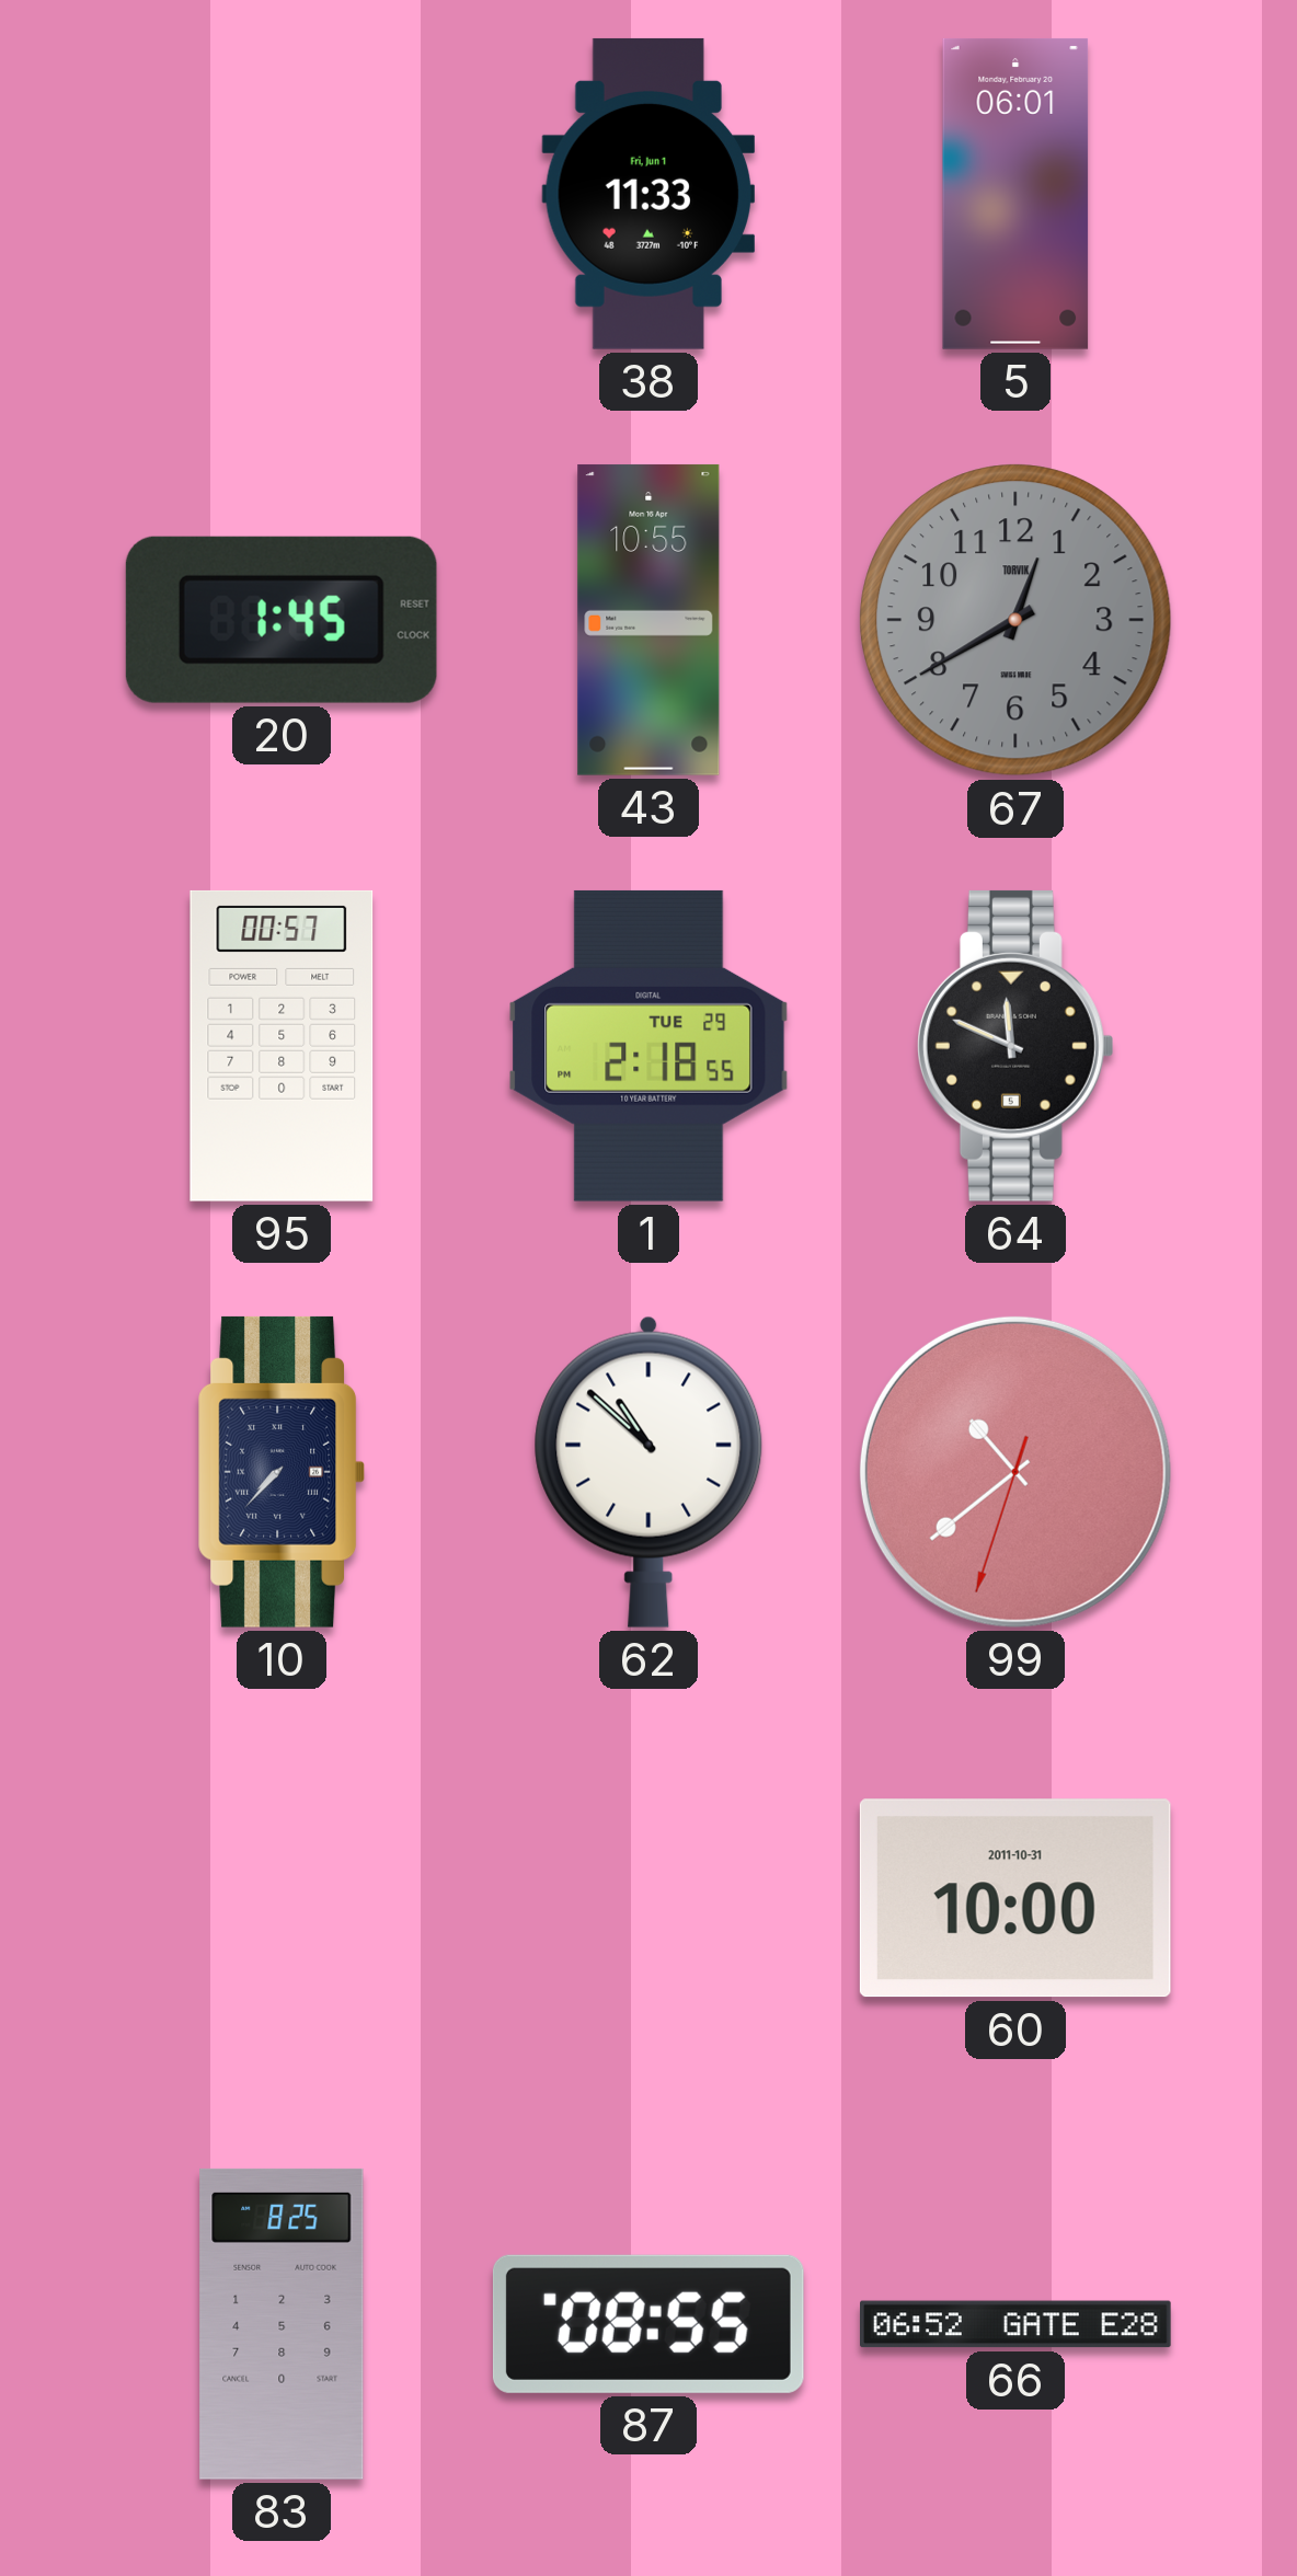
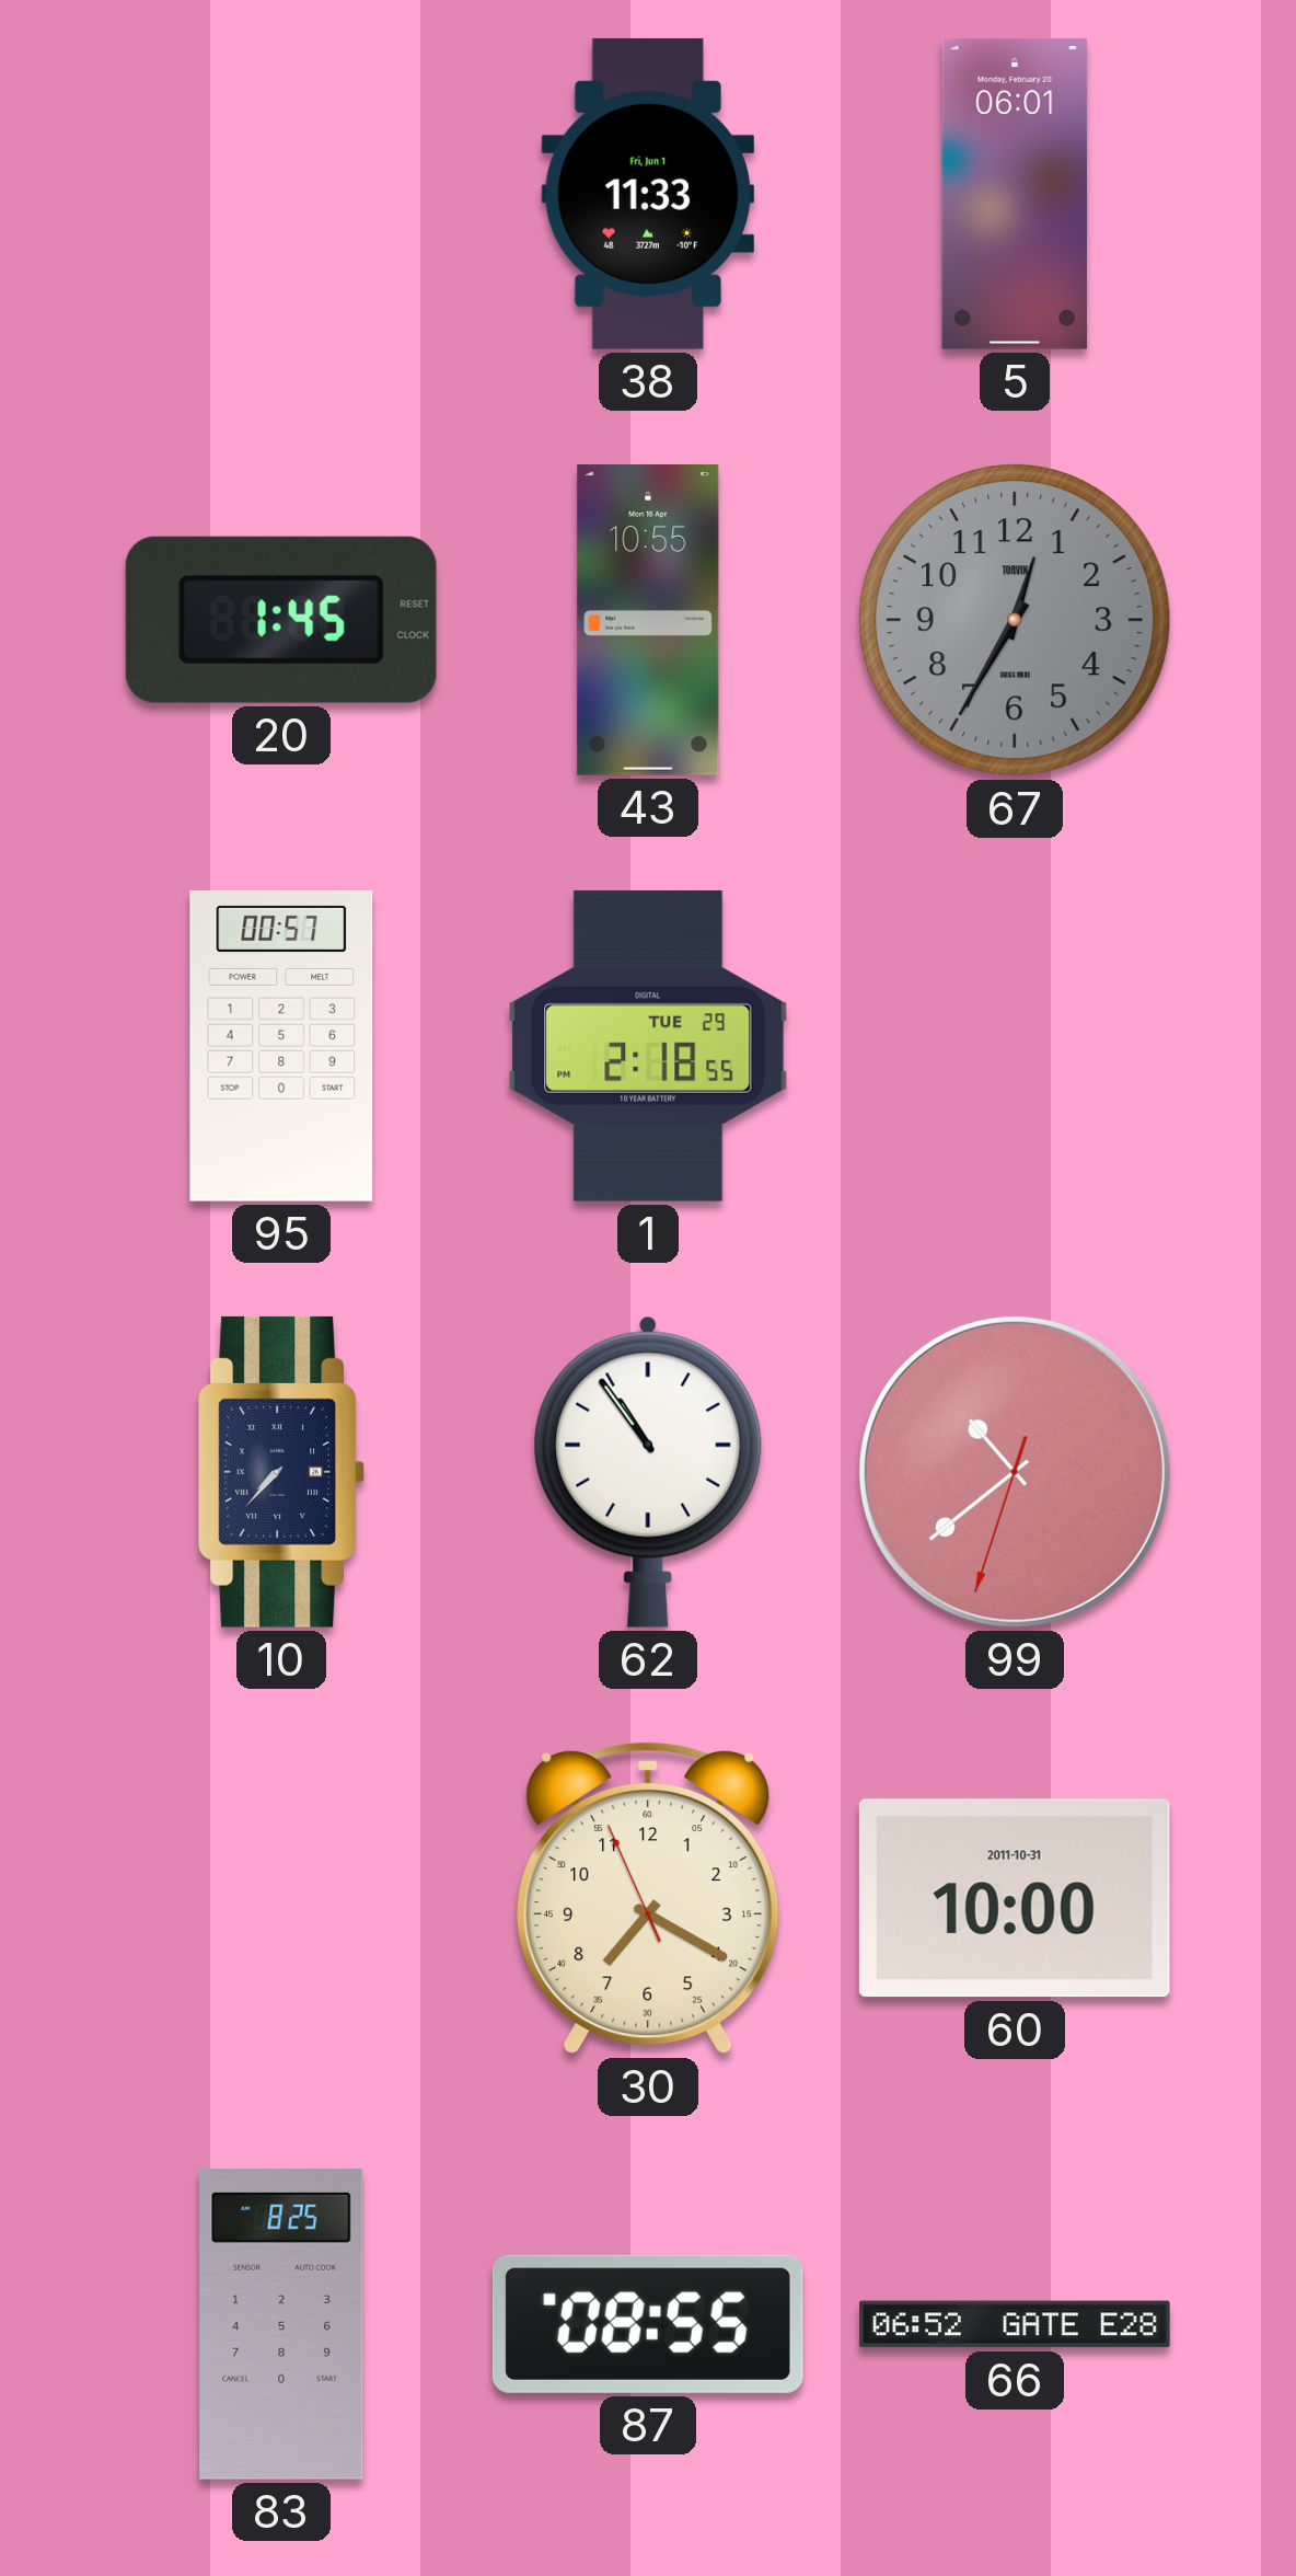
67: 12:40 -> 12:35 (1015, 620)
64: 11:49 -> none (1015, 1046)
62: 10:52 -> 10:54 (648, 1472)
30: none -> 7:19 (648, 1899)
